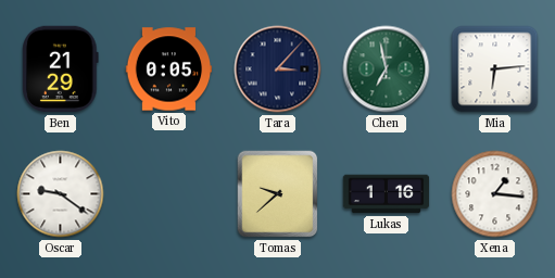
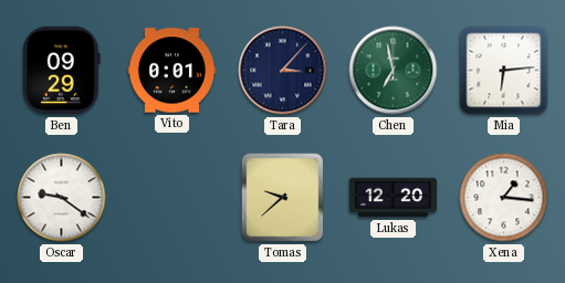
Ben: 21:29 -> 09:29 (62, 71)
Vito: 0:05 -> 0:01 (172, 71)
Lukas: 1:16 -> 12:20 (394, 198)
